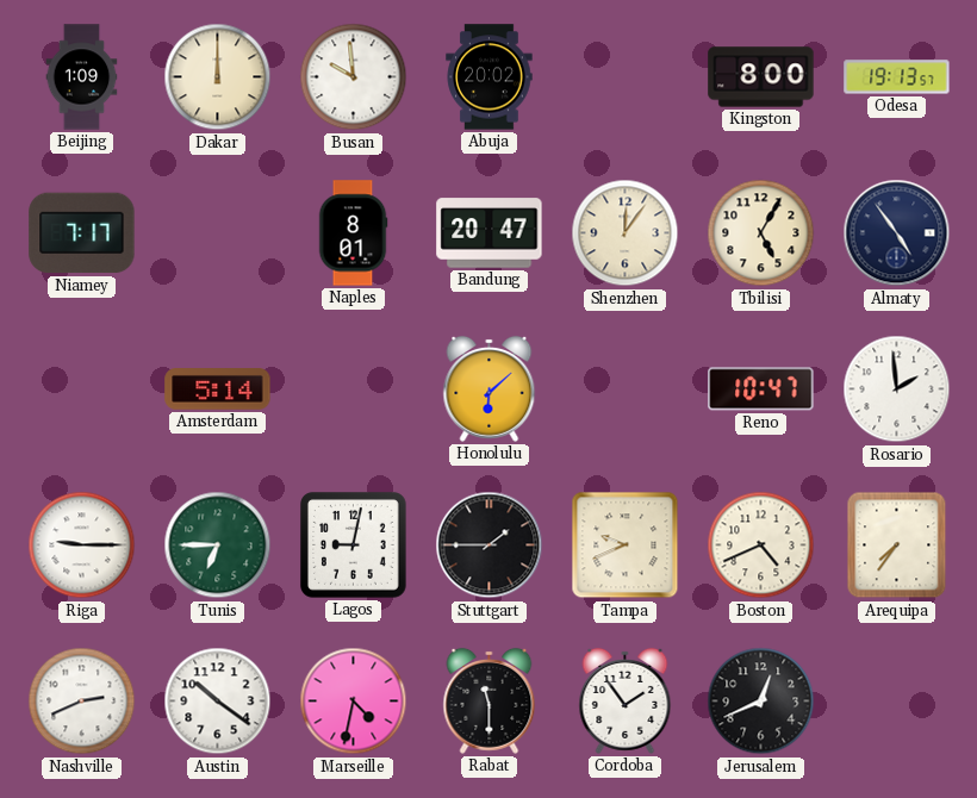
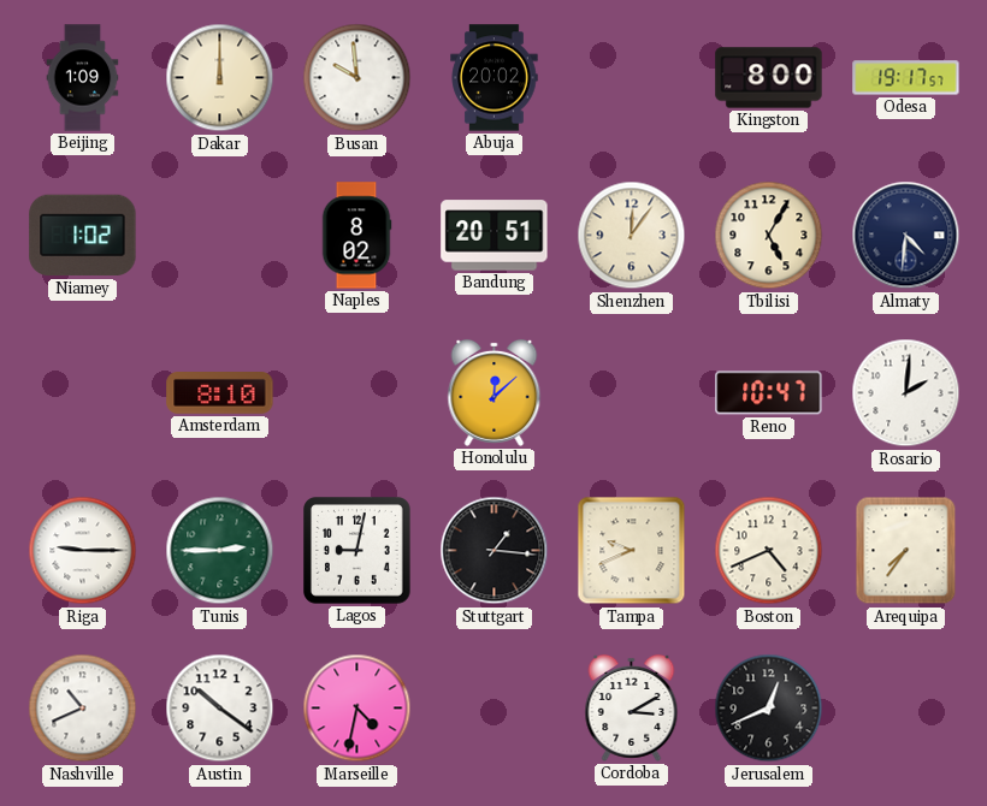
Odesa: 19:13 -> 19:17 (906, 78)
Niamey: 7:17 -> 1:02 (83, 236)
Naples: 8:01 -> 8:02 (356, 236)
Bandung: 20:47 -> 20:51 (495, 236)
Almaty: 4:54 -> 4:31 (906, 236)
Amsterdam: 5:14 -> 8:10 (220, 393)
Honolulu: 6:08 -> 12:08 (495, 392)
Rosario: 1:59 -> 2:01 (906, 393)
Tunis: 6:45 -> 2:45 (220, 551)
Stuttgart: 1:45 -> 1:16 (495, 551)
Nashville: 2:41 -> 10:41 (83, 709)
Rabat: 11:30 -> none (490, 700)
Cordoba: 1:54 -> 3:10 (632, 707)
